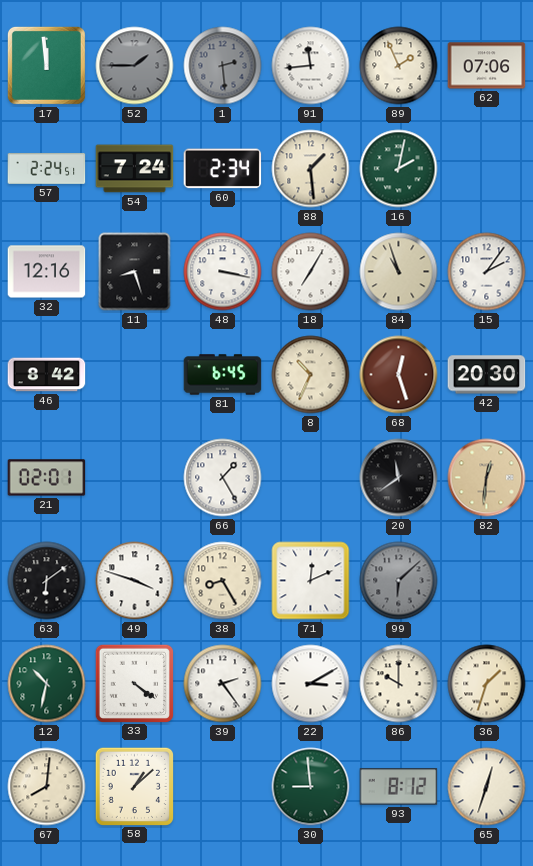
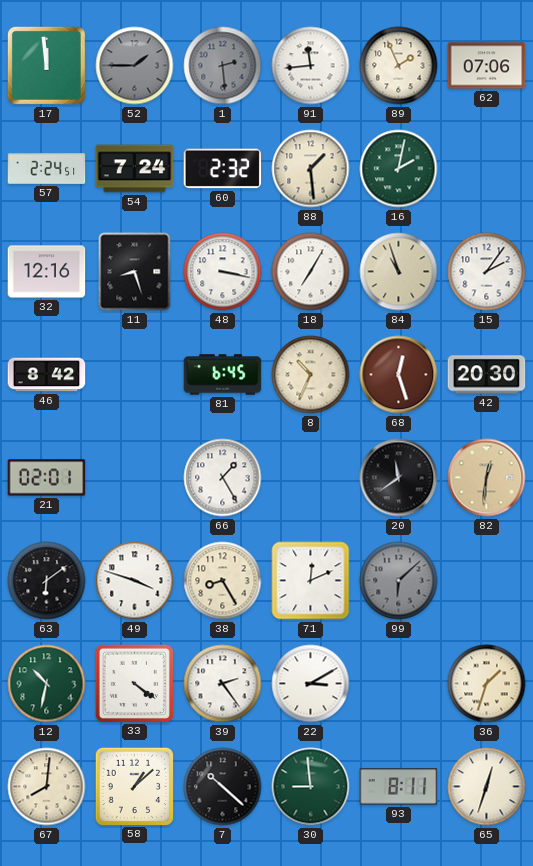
60: 2:34 -> 2:32 (223, 169)
86: 10:00 -> none (399, 684)
7: none -> 10:22 (223, 787)
93: 8:12 -> 8:11 (399, 787)
